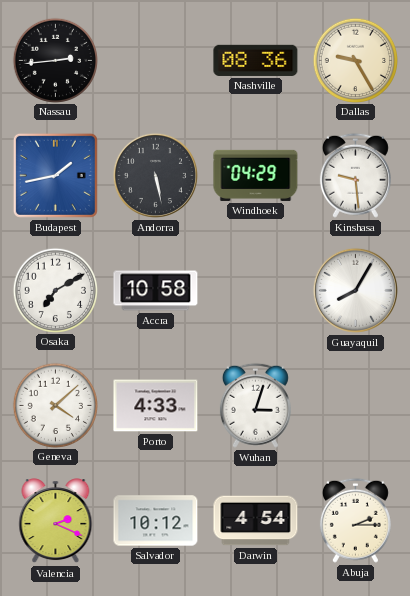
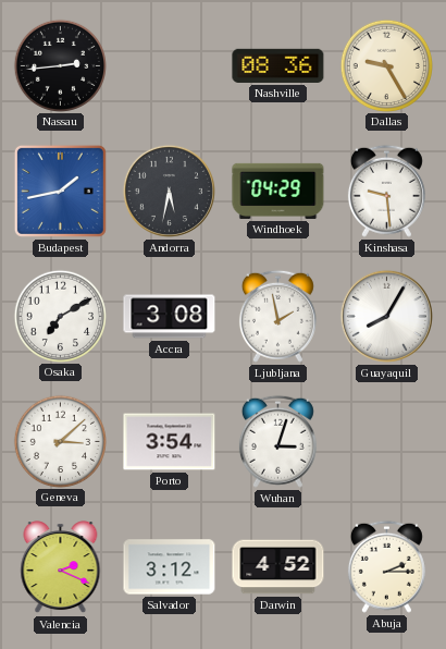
Andorra: 5:28 -> 5:32 (169, 191)
Accra: 10:58 -> 3:08 (170, 317)
Ljubljana: none -> 1:58 (277, 316)
Geneva: 4:08 -> 3:08 (60, 441)
Porto: 4:33 -> 3:54 (170, 442)
Salvador: 10:12 -> 3:12 (170, 567)
Darwin: 4:54 -> 4:52 (278, 567)
